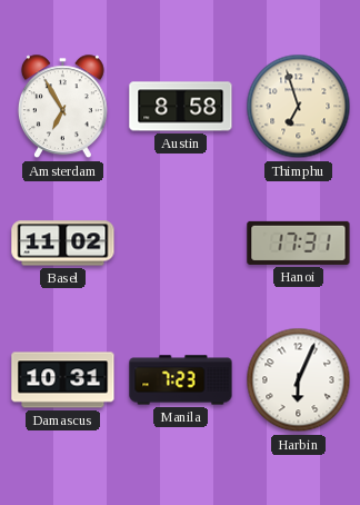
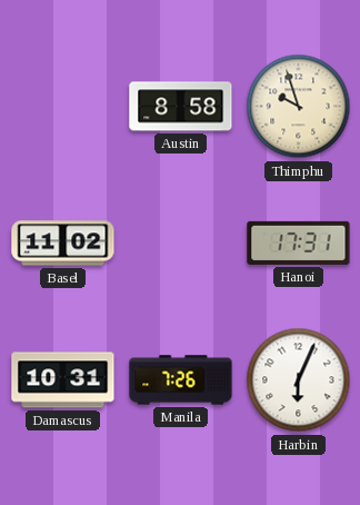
Amsterdam: 6:55 -> none (62, 107)
Thimphu: 6:57 -> 9:57 (299, 107)
Manila: 7:23 -> 7:26 (181, 380)
